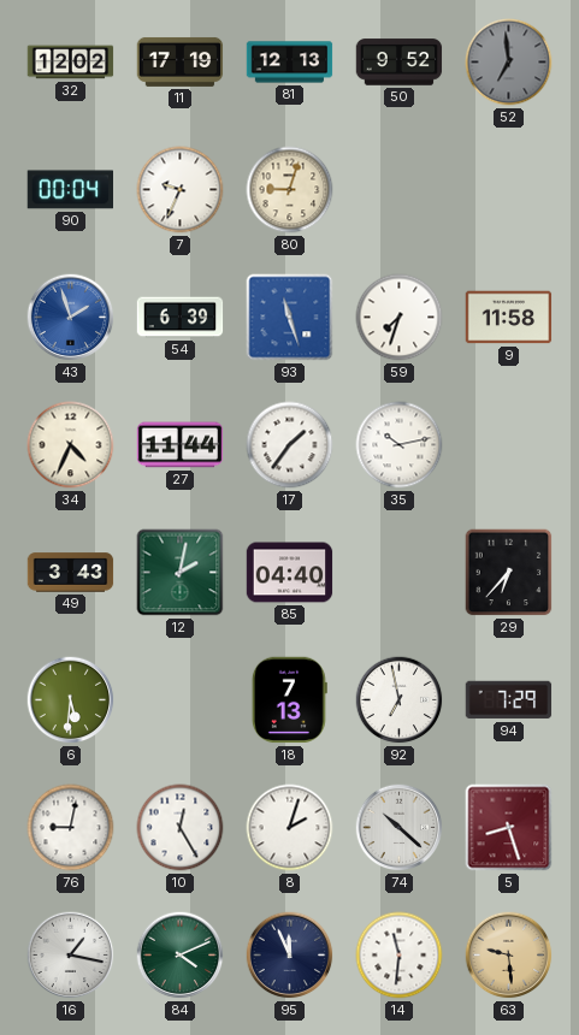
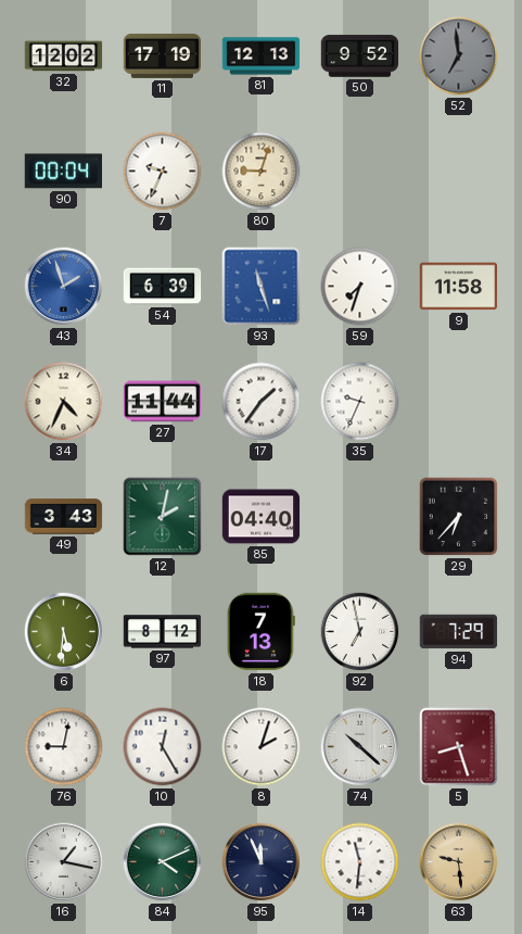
35: 10:13 -> 9:34 (360, 402)
97: none -> 8:12 (163, 632)
